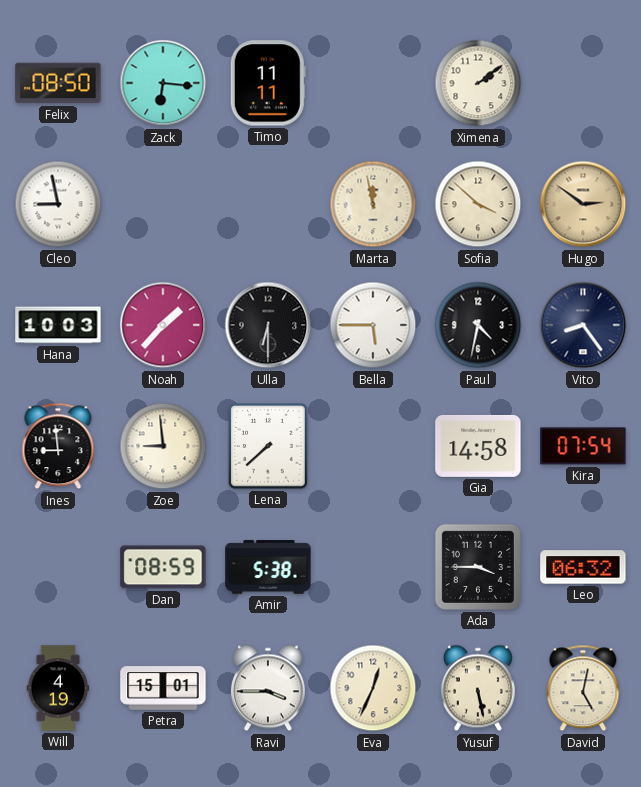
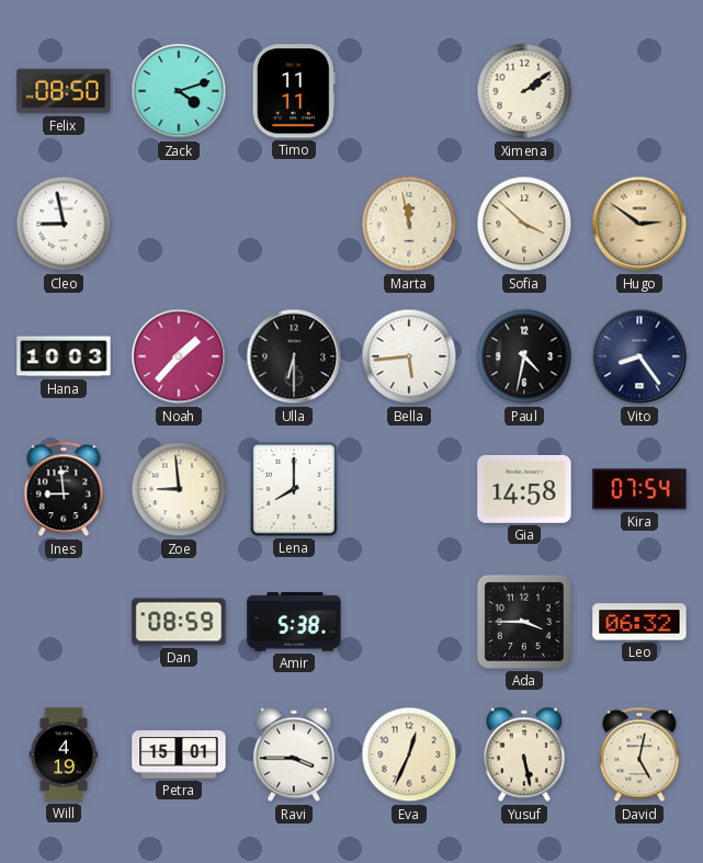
Zack: 6:16 -> 4:12 (179, 91)
Bella: 5:45 -> 5:44 (409, 356)
Lena: 7:38 -> 8:00 (294, 489)
